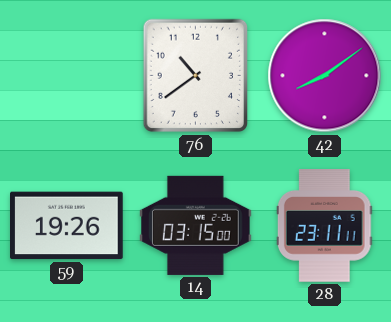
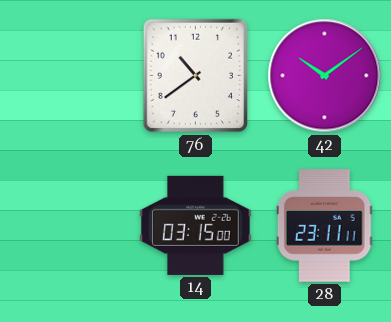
42: 8:09 -> 10:09 (325, 76)
59: 19:26 -> none (67, 226)
